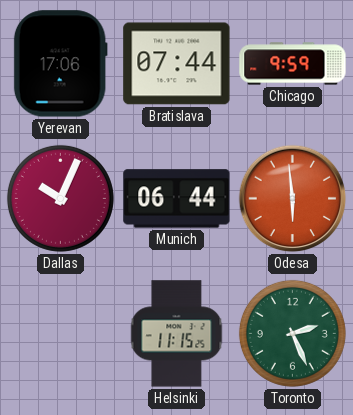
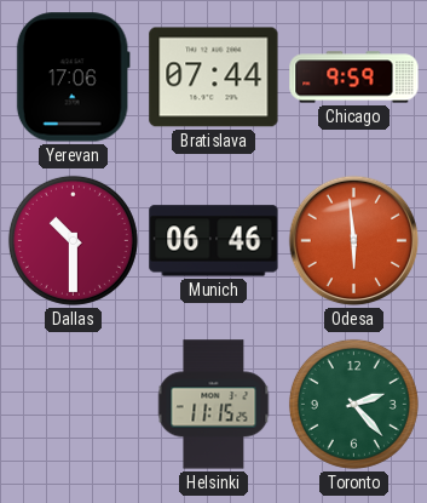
Dallas: 10:04 -> 10:30 (73, 240)
Munich: 06:44 -> 06:46 (214, 241)
Toronto: 2:26 -> 2:23 (353, 404)
